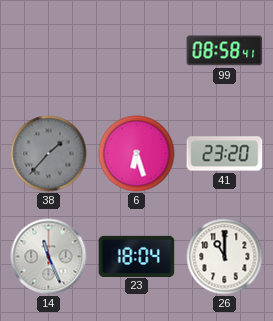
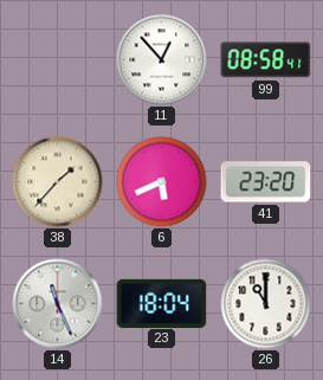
11: none -> 12:53 (162, 60)
38 dial: grey -> cream (58, 182)
6: 6:27 -> 5:41 (162, 182)
